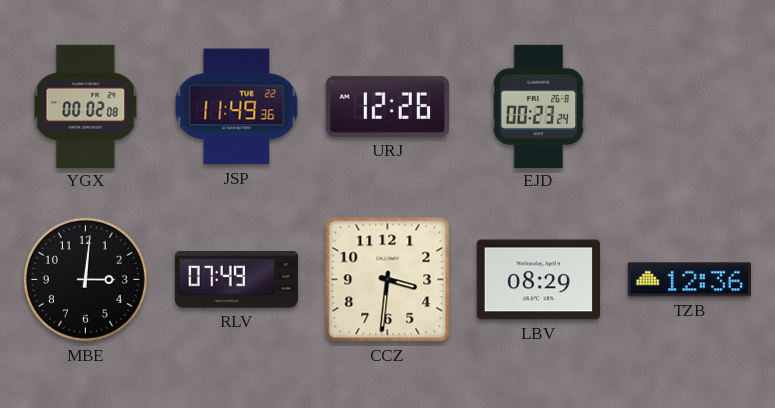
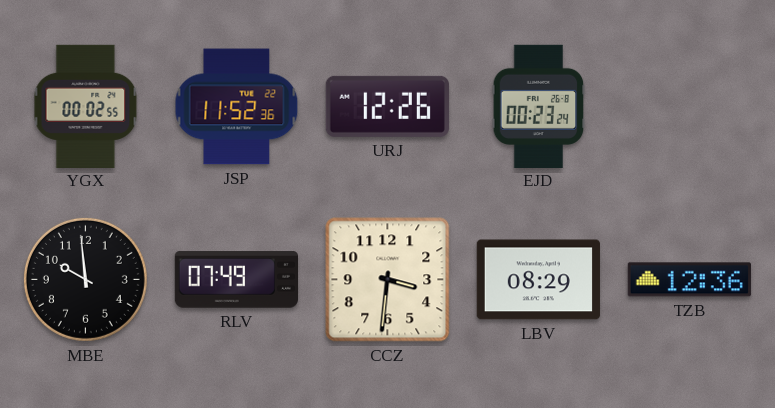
YGX: 00:02:08 -> 00:02:55 (86, 106)
JSP: 11:49 -> 11:52 (237, 107)
MBE: 3:01 -> 9:59 (85, 279)
